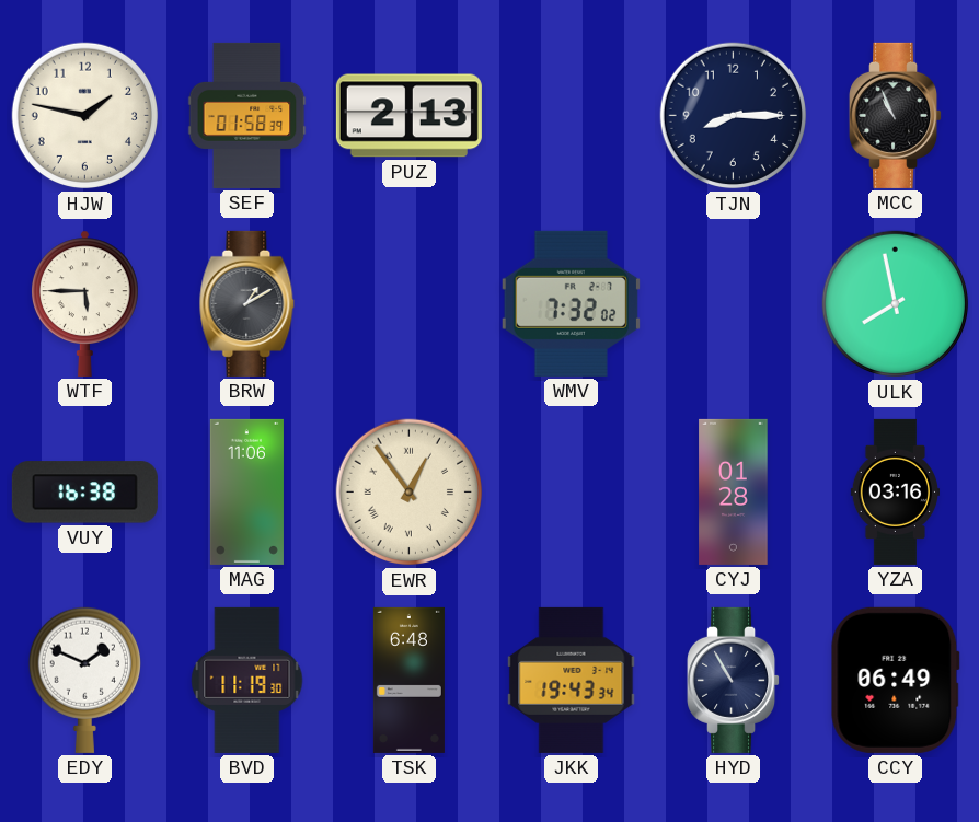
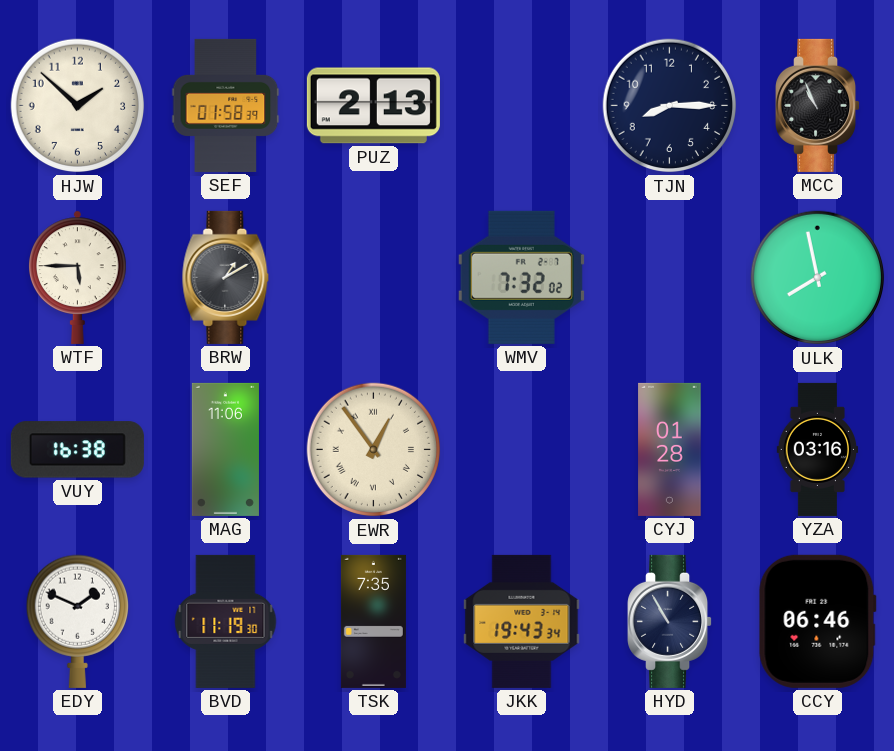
HJW: 1:47 -> 1:52 (78, 106)
TSK: 6:48 -> 7:35 (373, 621)
CCY: 06:49 -> 06:46 (817, 621)
